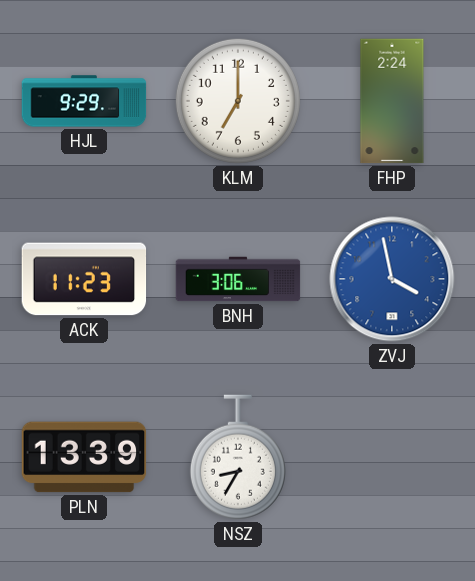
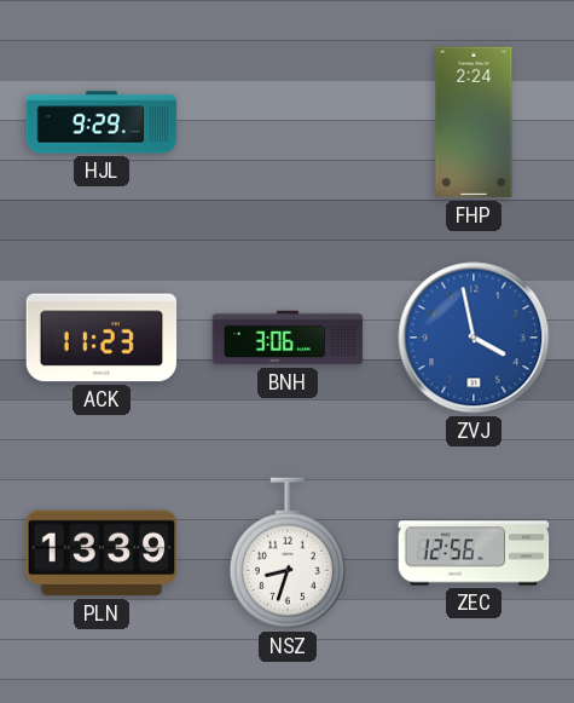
KLM: 7:00 -> none (238, 101)
NSZ: 8:35 -> 8:33 (288, 553)
ZEC: none -> 12:56 (474, 553)
